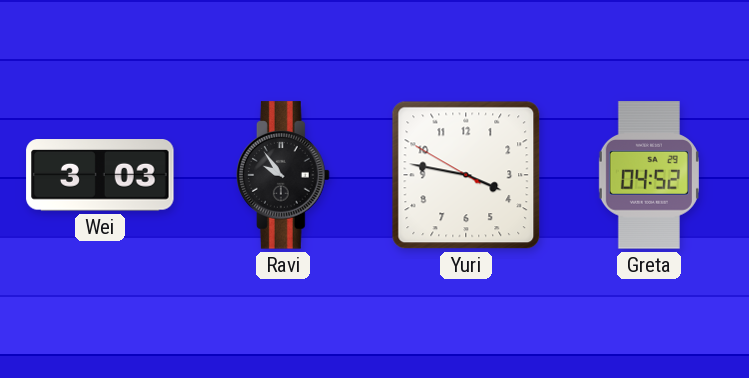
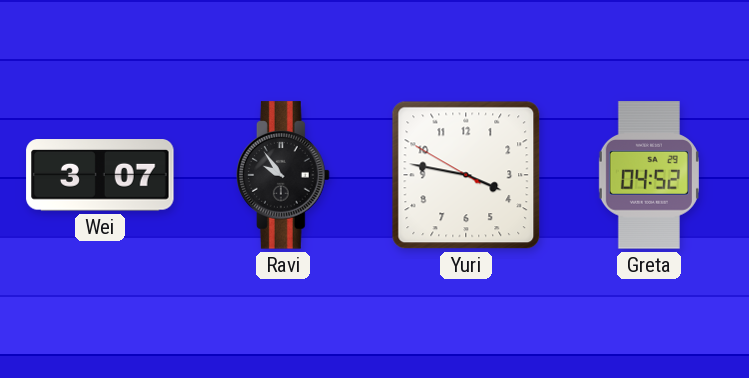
Wei: 3:03 -> 3:07 (100, 175)
